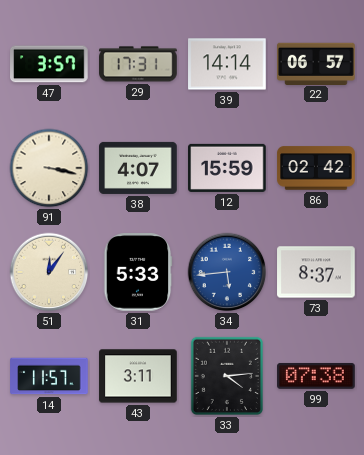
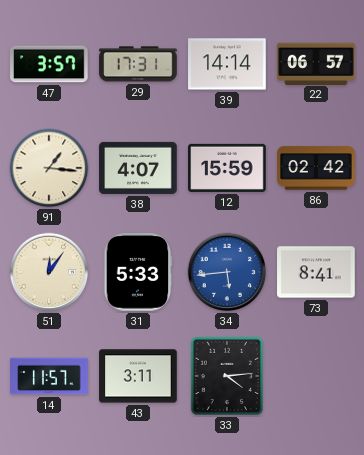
91: 3:17 -> 1:16 (49, 168)
73: 8:37 -> 8:41 (316, 272)
99: 07:38 -> none (316, 376)
